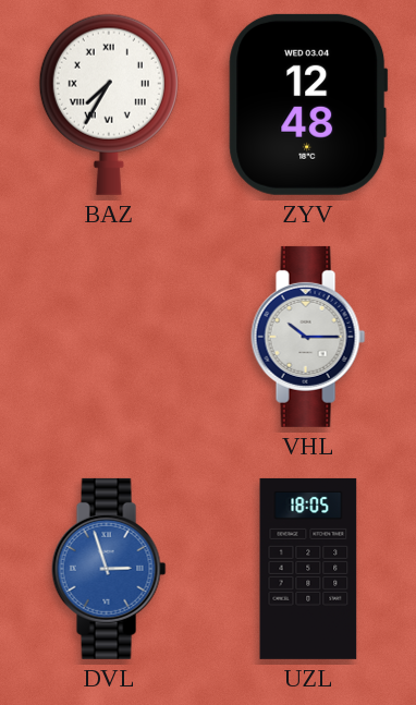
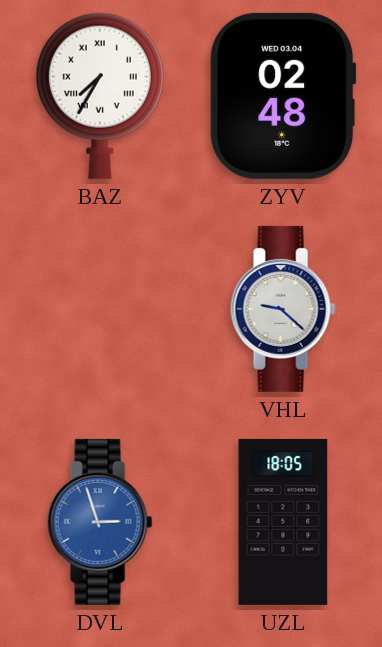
ZYV: 12:48 -> 02:48 (283, 96)
VHL: 10:15 -> 9:22 (283, 309)
